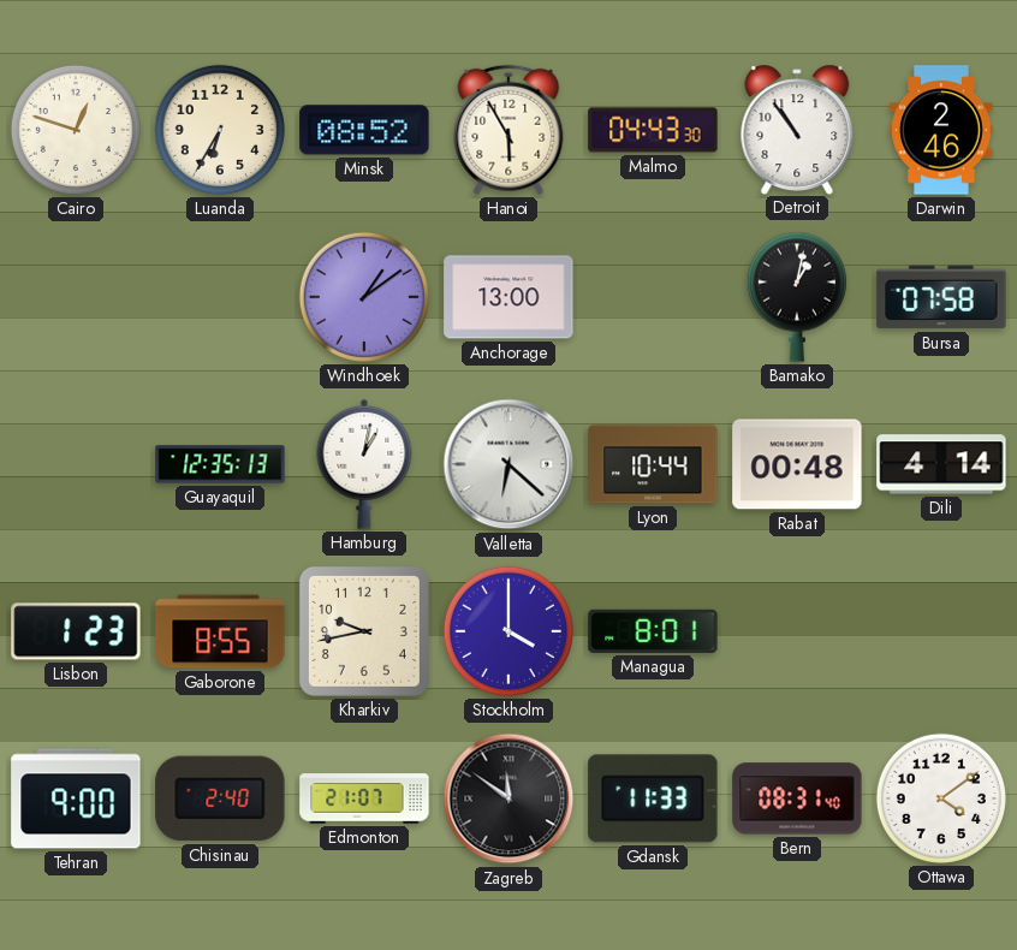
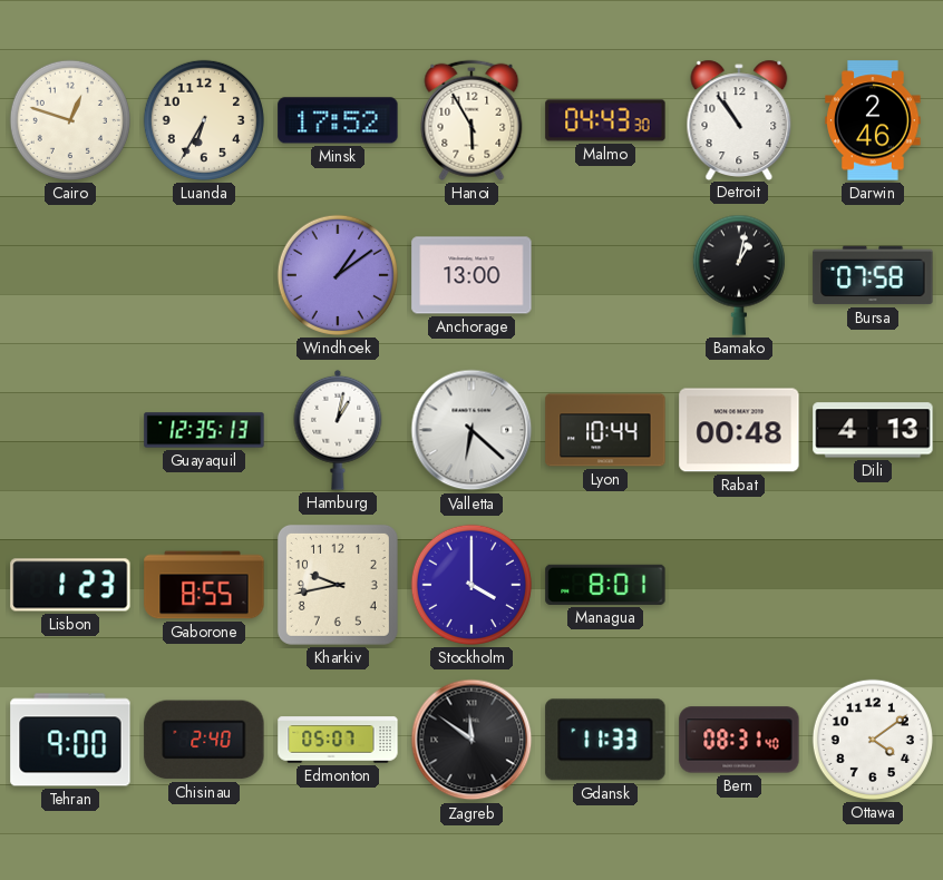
Minsk: 08:52 -> 17:52 (338, 120)
Dili: 4:14 -> 4:13 (873, 430)
Edmonton: 21:07 -> 05:07 (338, 740)
